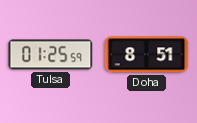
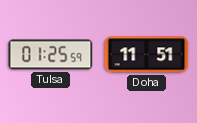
Doha: 8:51 -> 11:51 (147, 55)
